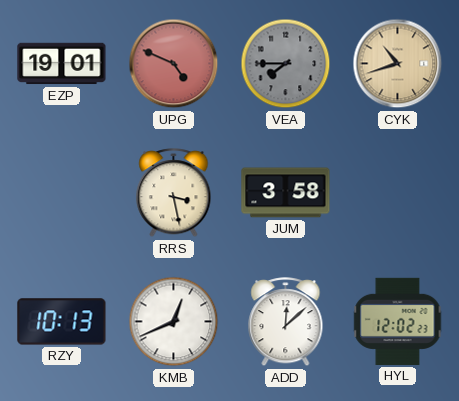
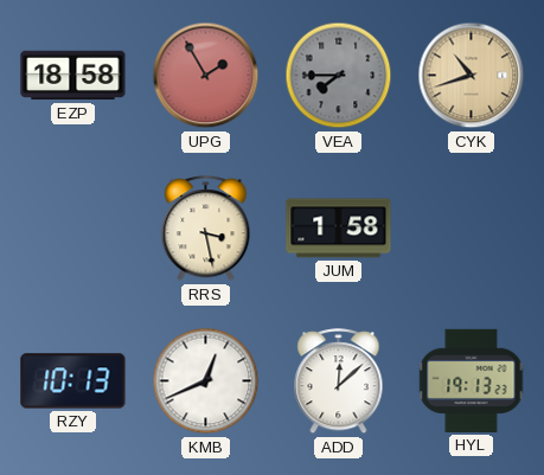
EZP: 19:01 -> 18:58 (73, 76)
UPG: 4:49 -> 1:55 (206, 76)
JUM: 3:58 -> 1:58 (339, 229)
HYL: 12:02 -> 19:13 (472, 380)
